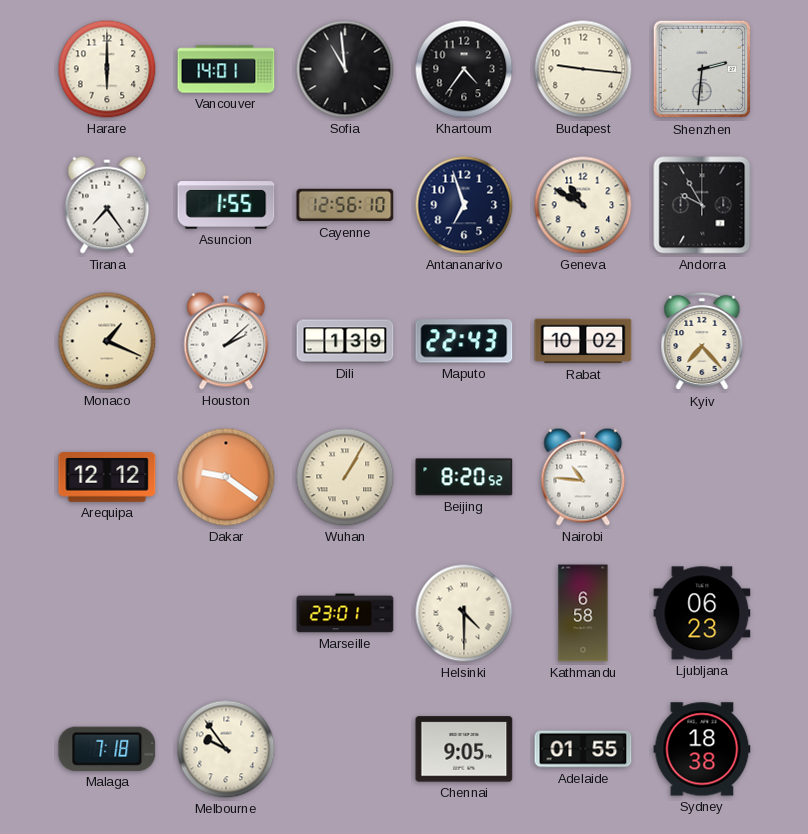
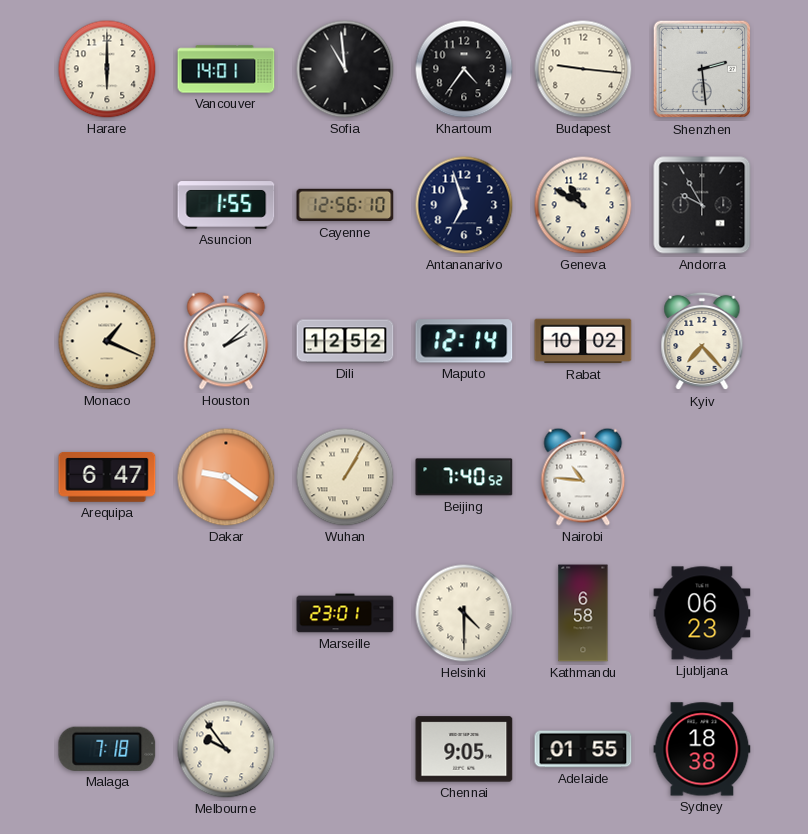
Shenzhen: 2:31 -> 2:29 (702, 69)
Tirana: 7:24 -> none (107, 205)
Dili: 1:39 -> 12:52 (345, 341)
Maputo: 22:43 -> 12:14 (464, 341)
Arequipa: 12:12 -> 6:47 (107, 477)
Beijing: 8:20 -> 7:40 (464, 477)
